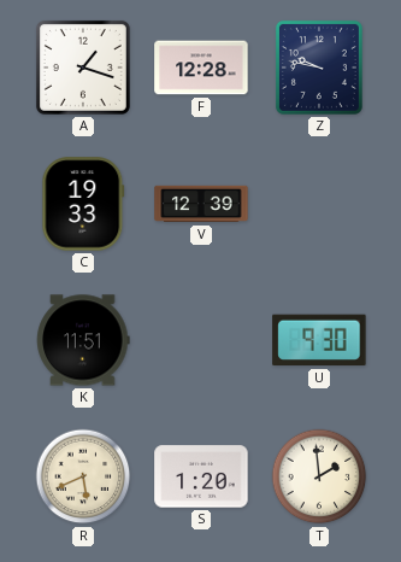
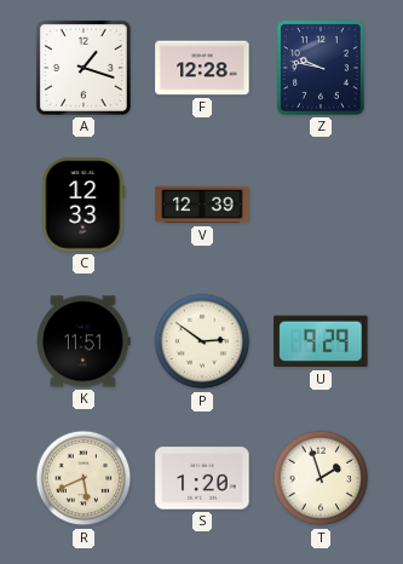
C: 19:33 -> 12:33 (84, 205)
P: none -> 2:51 (202, 341)
U: 9:30 -> 9:29 (321, 341)
T: 1:59 -> 1:57 (321, 478)
